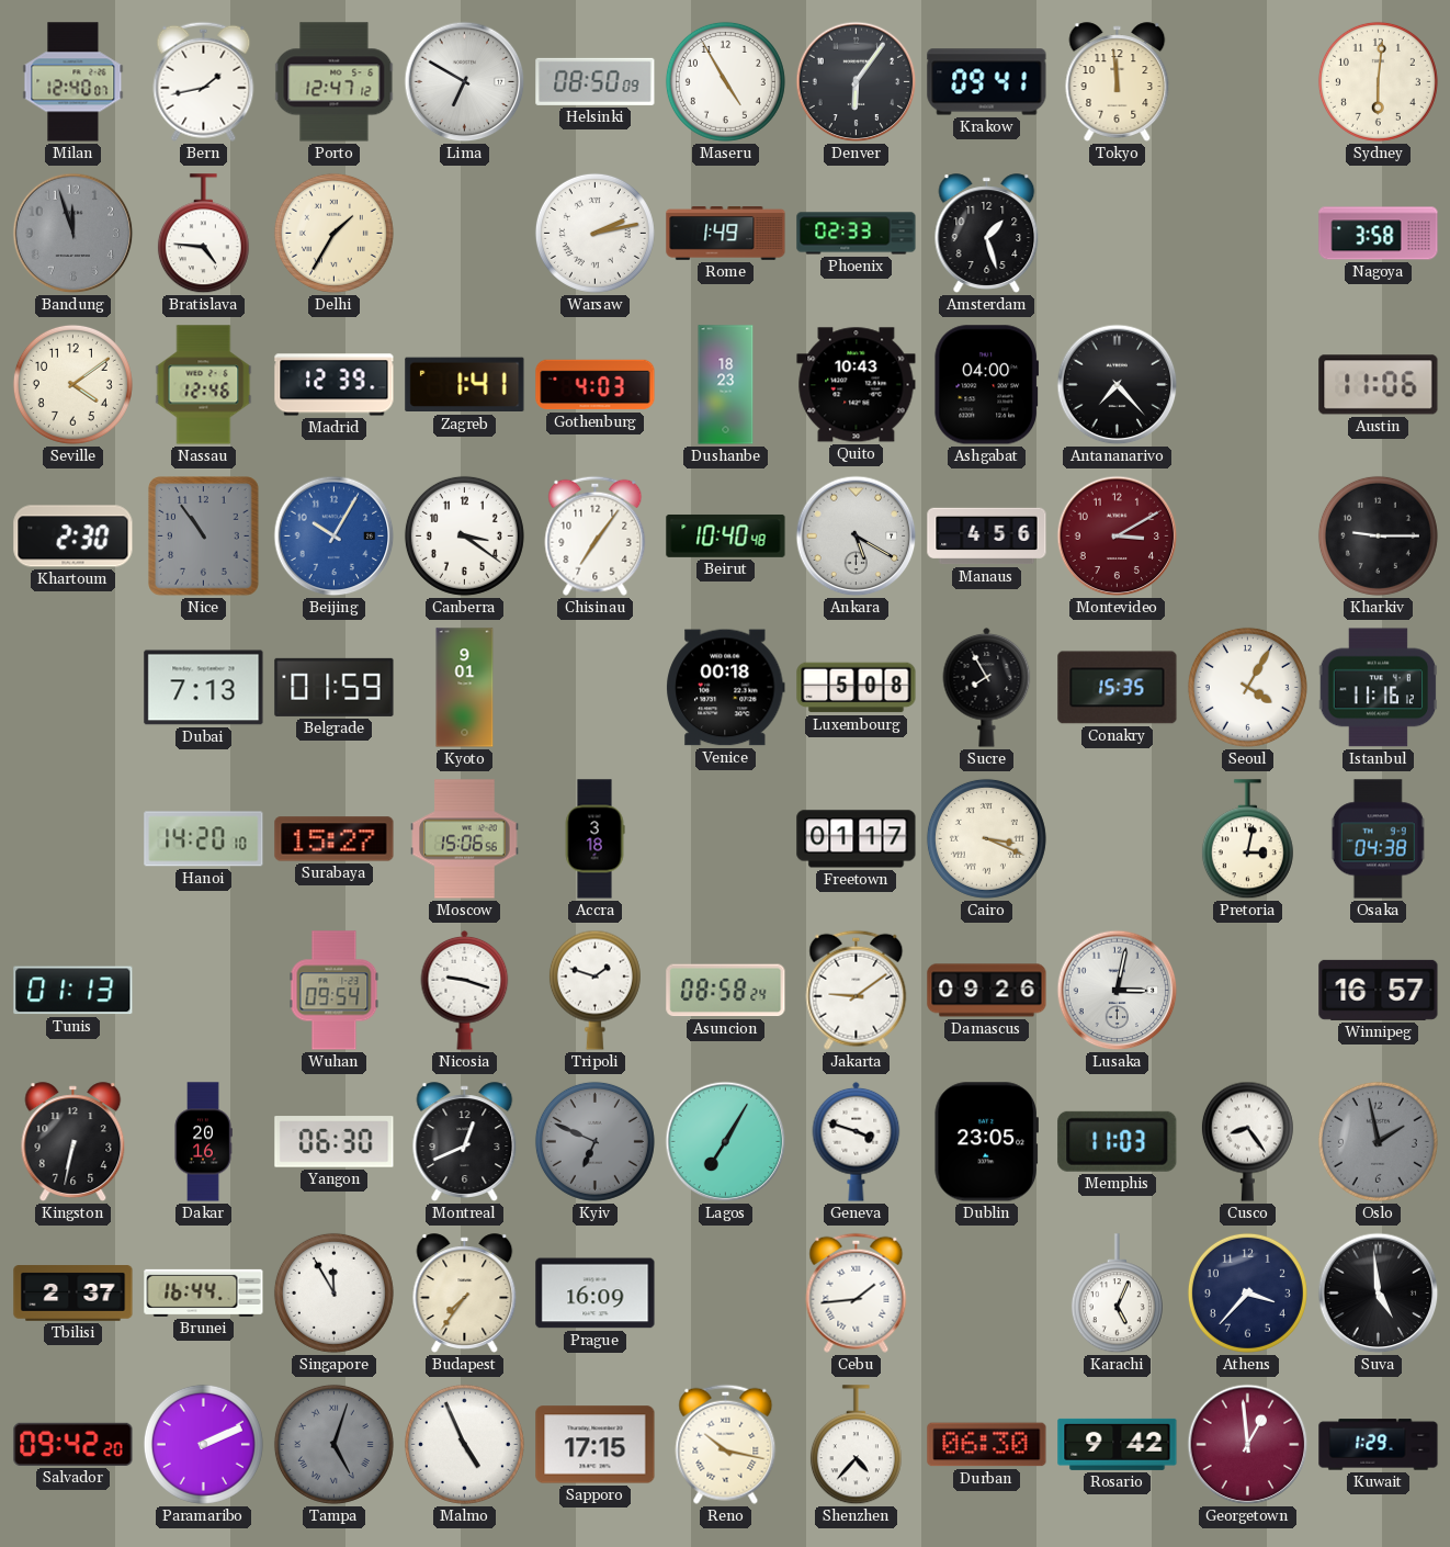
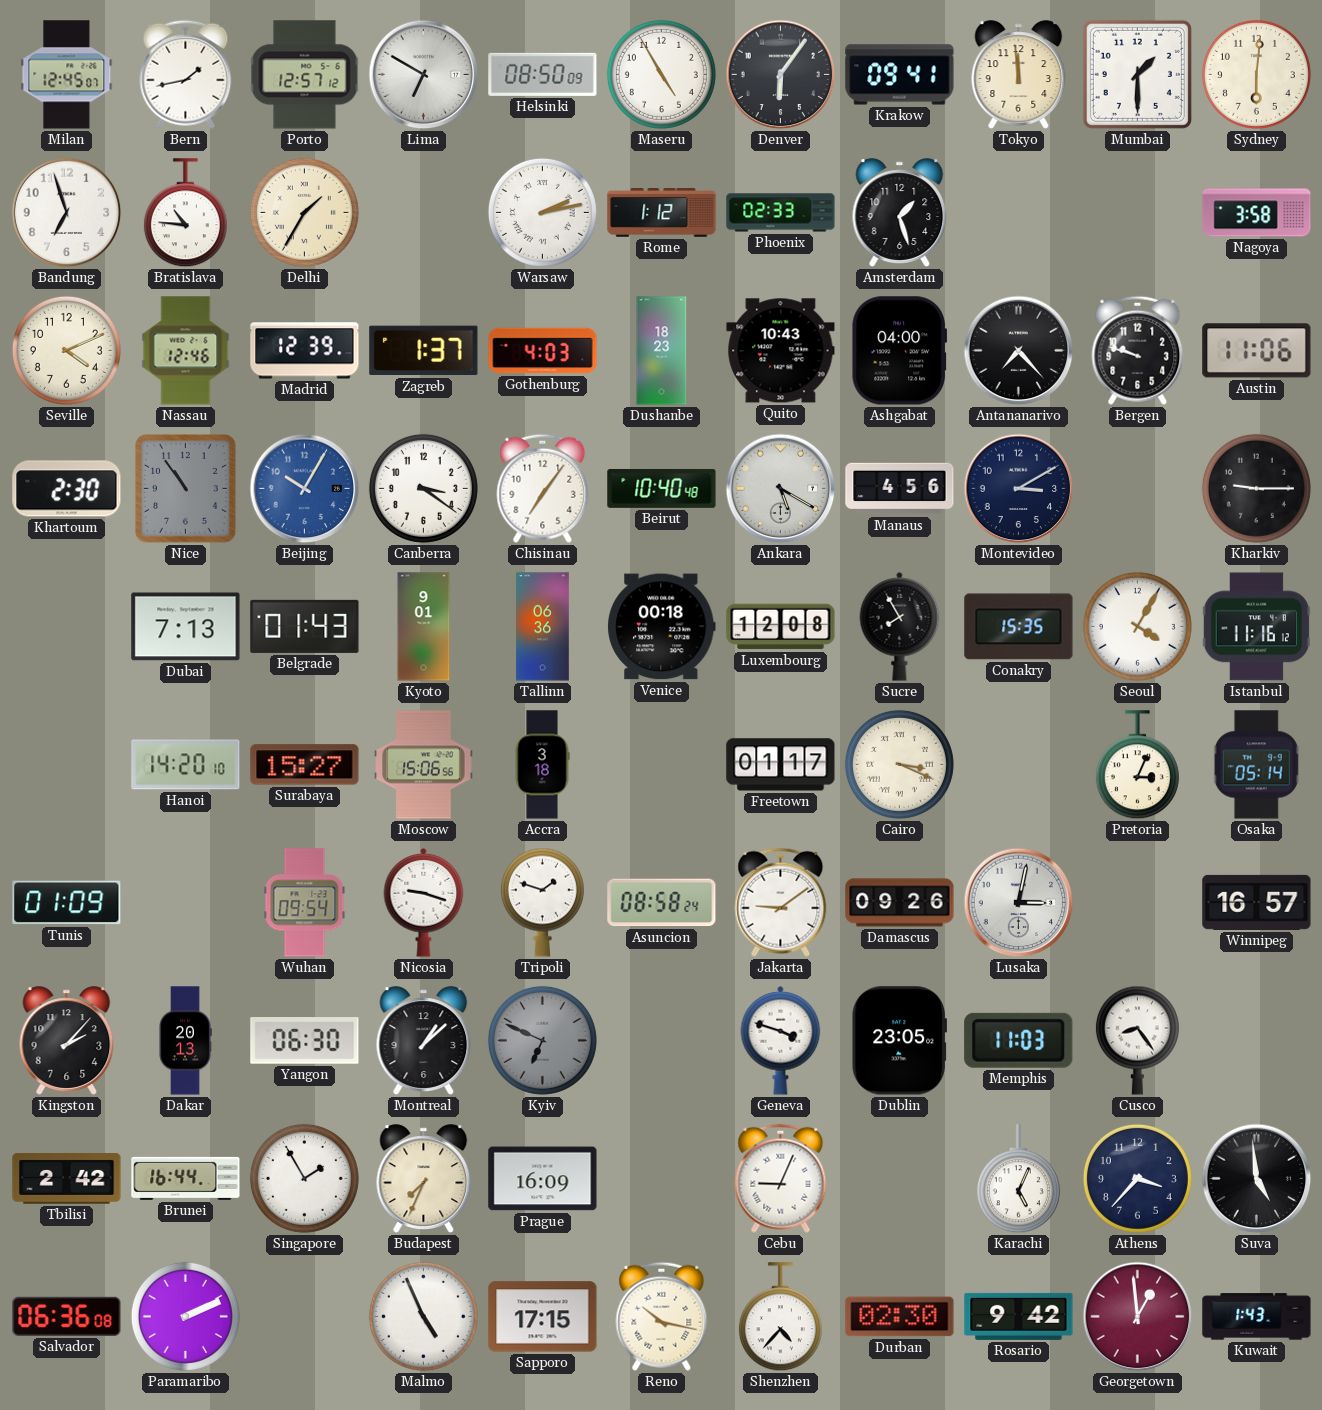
Milan: 12:40 -> 12:45 (67, 75)
Porto: 12:47 -> 12:57 (305, 75)
Mumbai: none -> 1:30 (1137, 74)
Bandung: 11:57 -> 6:57 (67, 213)
Bandung dial: grey -> white (67, 213)
Bratislava: 4:46 -> 10:46 (185, 213)
Rome: 1:49 -> 1:12 (662, 213)
Seville: 4:09 -> 4:11 (66, 350)
Zagreb: 1:41 -> 1:37 (424, 351)
Bergen: none -> 9:48 (1138, 350)
Montevideo dial: burgundy -> navy (1019, 489)
Belgrade: 01:59 -> 01:43 (305, 626)
Tallinn: none -> 06:36 (543, 627)
Luxembourg: 5:08 -> 12:08 (781, 627)
Pretoria: 3:02 -> 3:04 (1137, 765)
Osaka: 04:38 -> 05:14 (1257, 765)
Tunis: 01:13 -> 01:09 (67, 903)
Kingston: 6:32 -> 2:07 (67, 1041)
Dakar: 20:16 -> 20:13 (185, 1041)
Montreal: 12:41 -> 1:08 (424, 1041)
Lagos: 7:05 -> none (726, 1142)
Oslo: 1:58 -> none (1378, 1141)
Tbilisi: 2:37 -> 2:42 (67, 1179)
Singapore: 11:55 -> 1:55 (304, 1178)
Budapest: 7:36 -> 7:34 (424, 1179)
Cebu: 1:44 -> 9:04 (781, 1178)
Salvador: 09:42 -> 06:36 (67, 1316)
Tampa: 5:03 -> none (333, 1444)
Durban: 06:30 -> 02:30 (900, 1317)
Kuwait: 1:29 -> 1:43 (1257, 1317)
